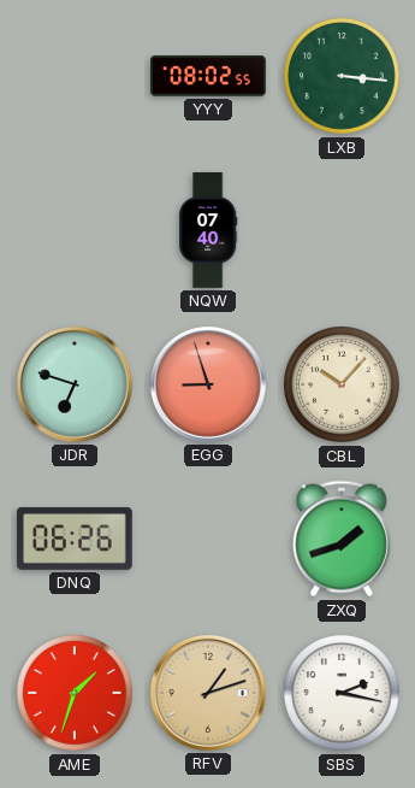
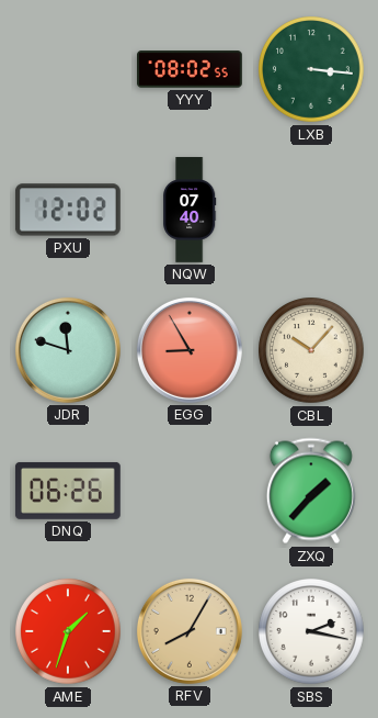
PXU: none -> 12:02 (68, 210)
JDR: 6:48 -> 11:48 (68, 350)
EGG: 8:57 -> 8:55 (190, 350)
ZXQ: 1:42 -> 1:37 (311, 491)
RFV: 1:12 -> 8:05 (190, 631)
